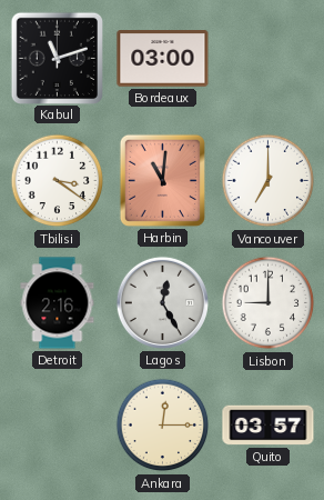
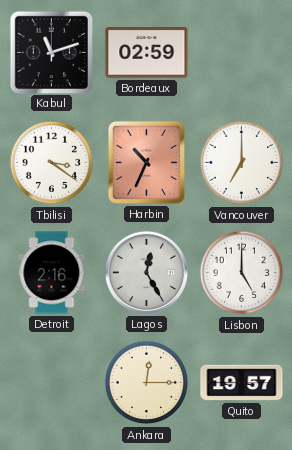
Bordeaux: 03:00 -> 02:59 (147, 53)
Harbin: 11:01 -> 10:34 (146, 162)
Lisbon: 9:00 -> 5:00 (242, 273)
Quito: 03:57 -> 19:57 (242, 383)
